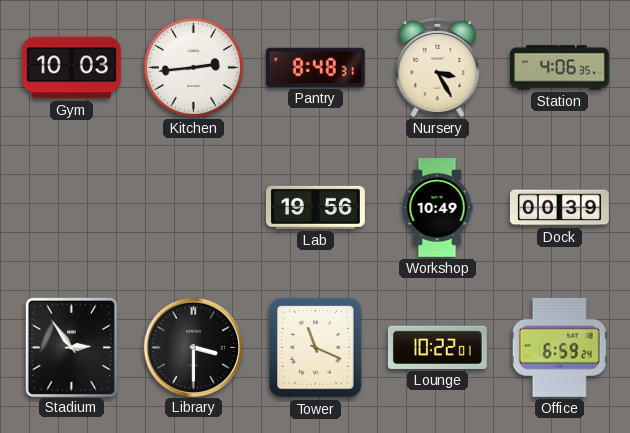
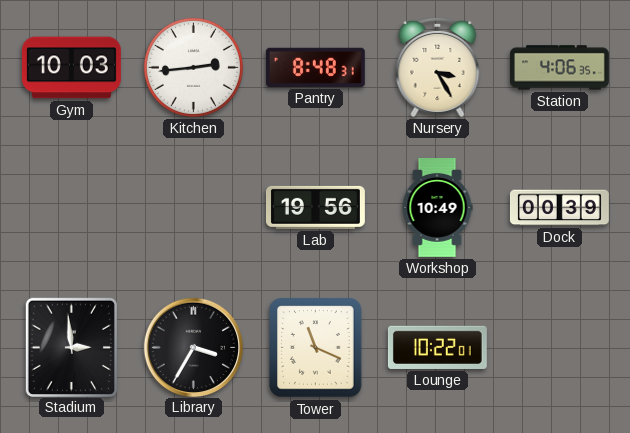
Stadium: 2:54 -> 2:59 (71, 347)
Library: 3:30 -> 3:35 (193, 347)
Office: 6:59 -> none (559, 347)
